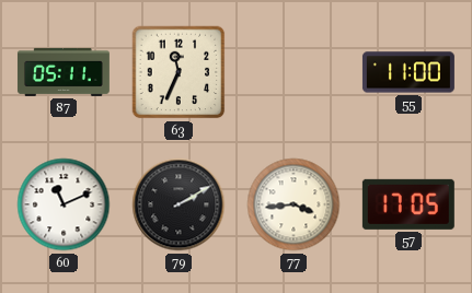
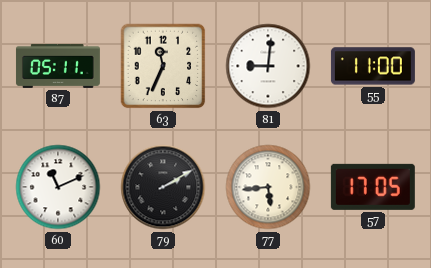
81: none -> 9:01 (268, 66)
77: 3:44 -> 5:44 (268, 187)
